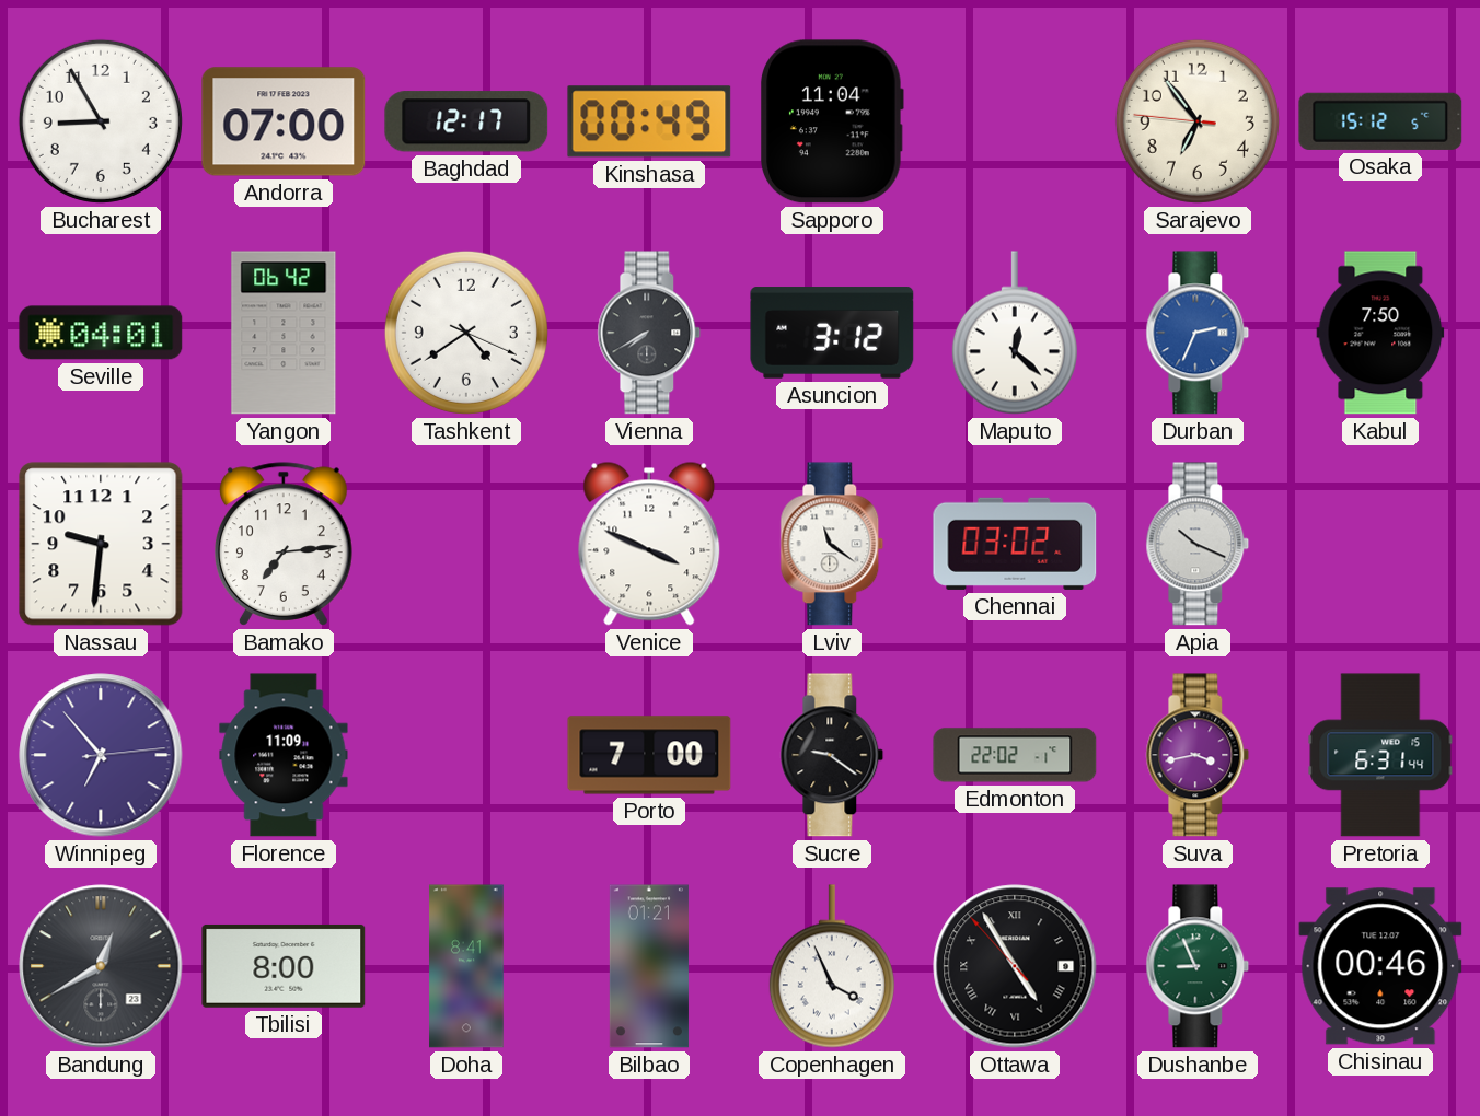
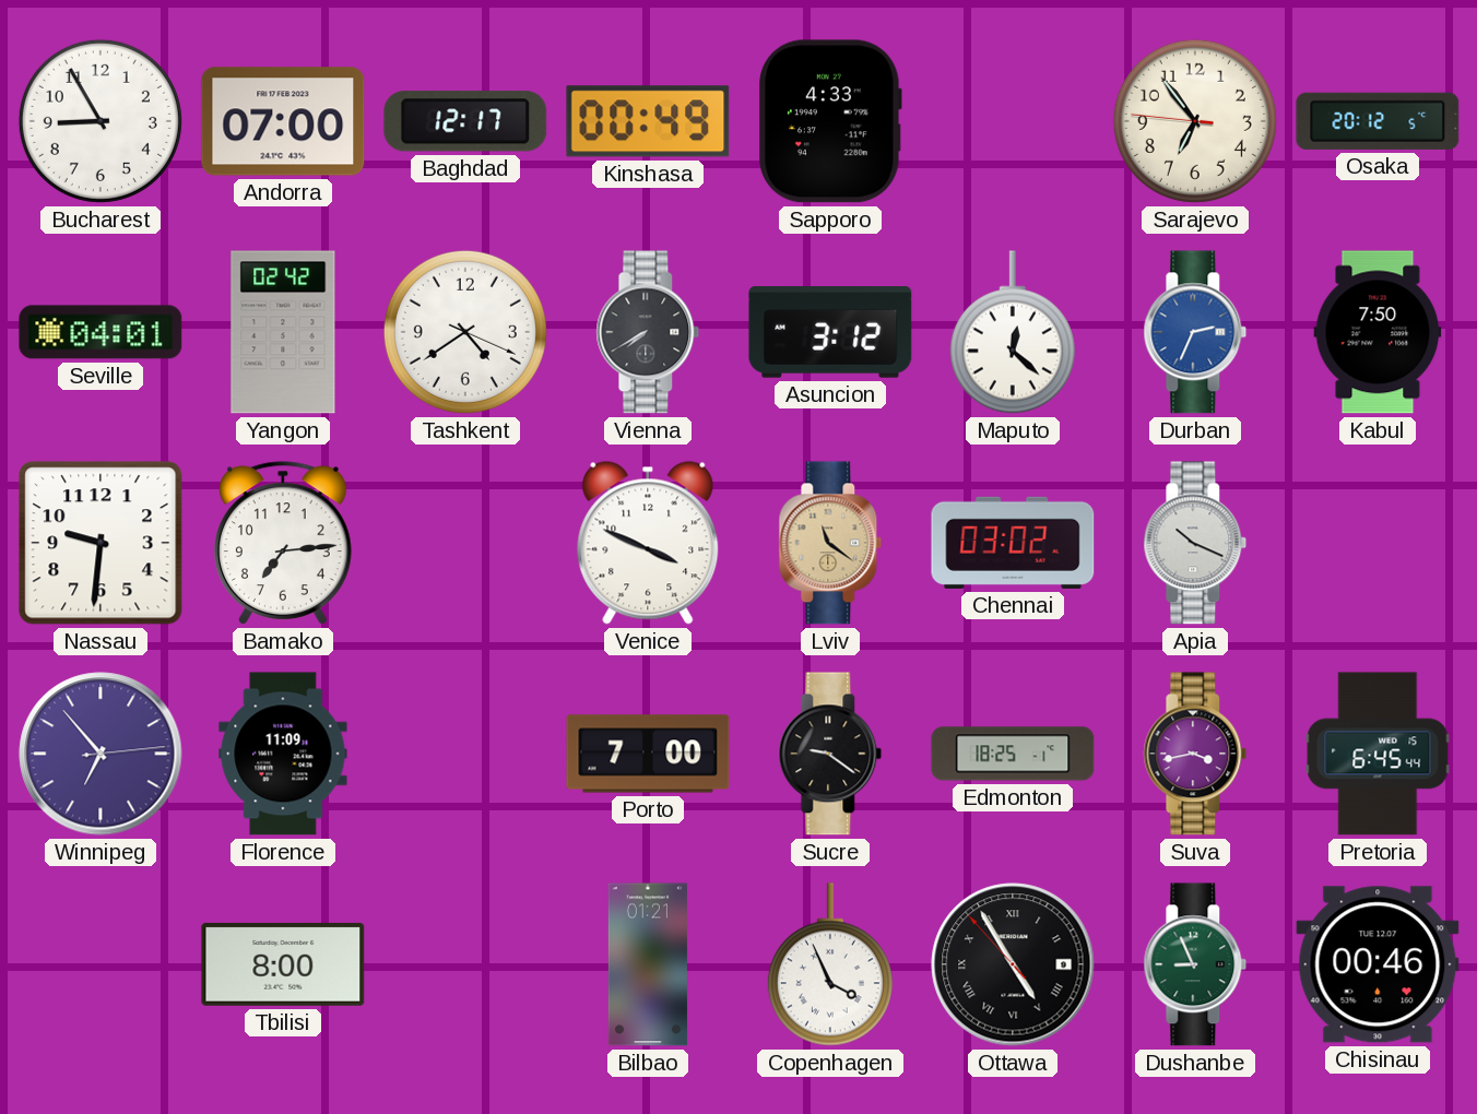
Sapporo: 11:04 -> 4:33 (830, 121)
Osaka: 15:12 -> 20:12 (1378, 121)
Yangon: 06:42 -> 02:42 (283, 332)
Lviv dial: white -> champagne (830, 543)
Edmonton: 22:02 -> 18:25 (1013, 754)
Pretoria: 6:31 -> 6:45 (1378, 754)
Bandung: 12:40 -> none (101, 966)
Doha: 8:41 -> none (466, 966)
